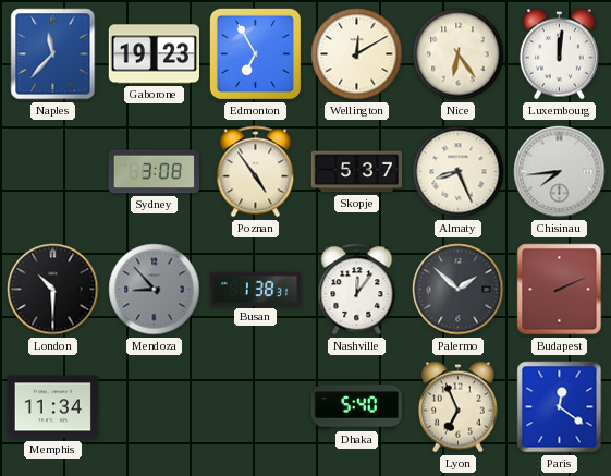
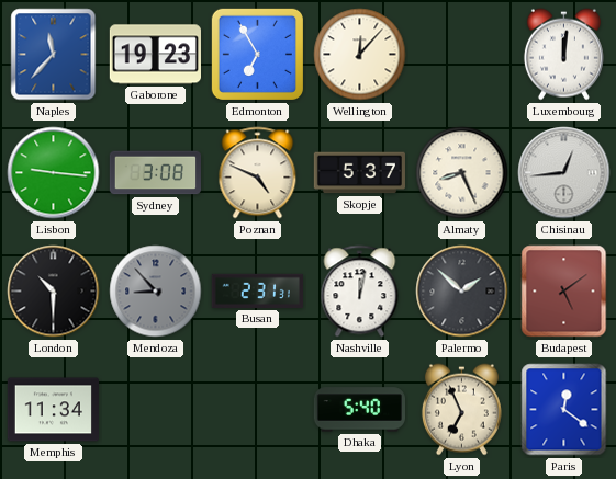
Wellington: 12:10 -> 12:07 (360, 55)
Nice: 6:24 -> none (459, 54)
Lisbon: none -> 9:16 (54, 173)
Poznan: 4:54 -> 4:49 (258, 173)
Chisinau: 7:44 -> 12:44 (564, 173)
Busan: 1:38 -> 2:31 (257, 290)
Nashville: 12:06 -> 12:02 (360, 292)
Budapest: 2:11 -> 5:09 (564, 292)
